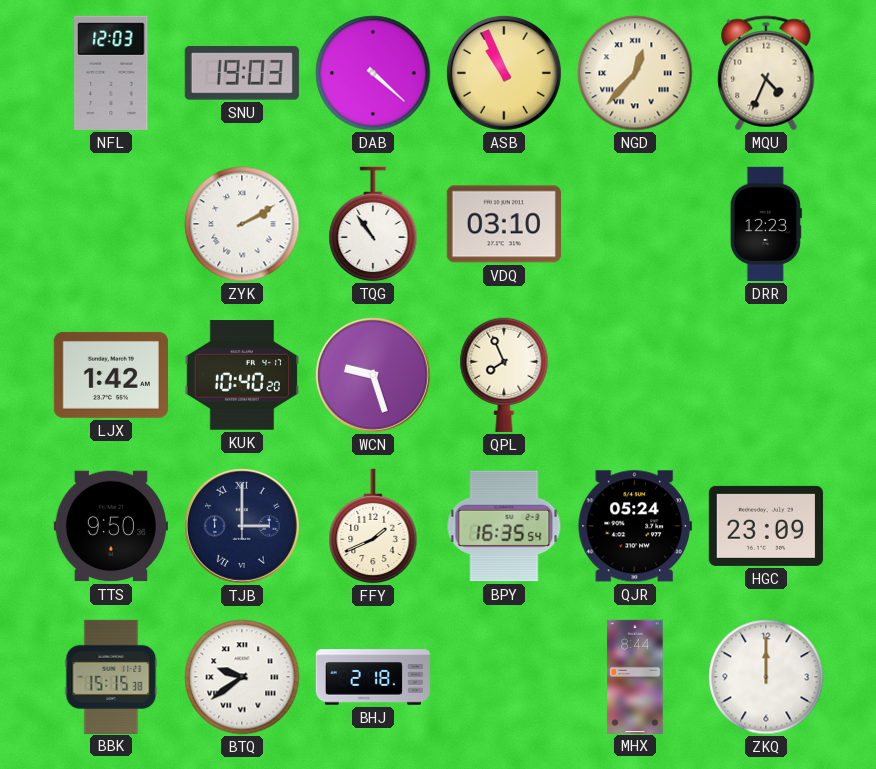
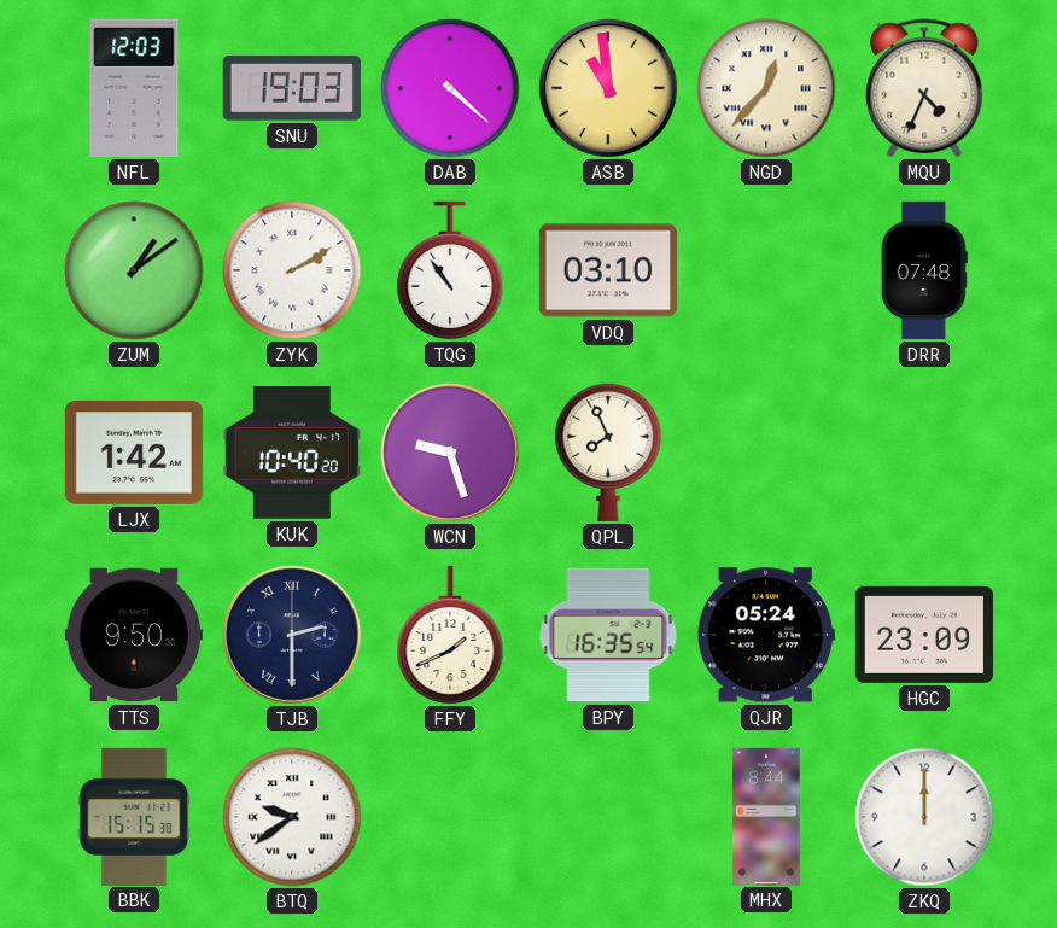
ASB: 10:56 -> 10:59 (608, 88)
ZUM: none -> 1:09 (134, 270)
DRR: 12:23 -> 07:48 (924, 270)
TJB: 3:00 -> 2:30 (292, 635)
BHJ: 2:18 -> none (373, 677)
